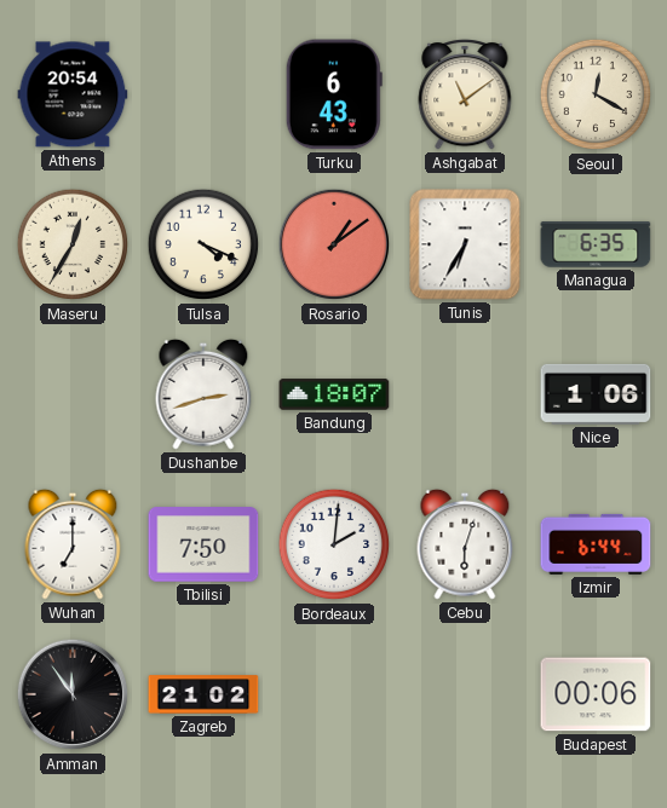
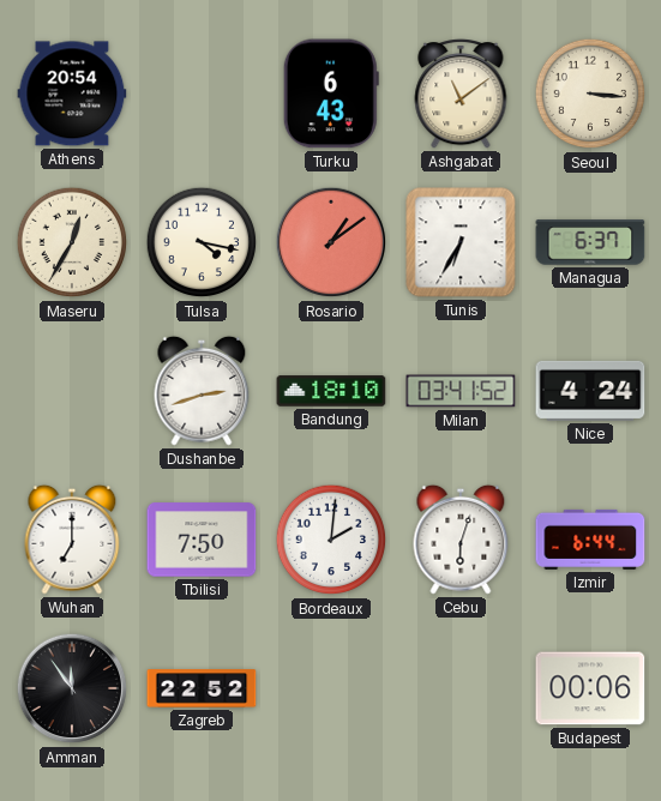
Seoul: 12:20 -> 3:16 (590, 94)
Tulsa: 4:19 -> 4:17 (202, 242)
Managua: 6:35 -> 6:37 (590, 242)
Bandung: 18:07 -> 18:10 (331, 391)
Milan: none -> 03:41 (461, 391)
Nice: 1:06 -> 4:24 (590, 391)
Zagreb: 21:02 -> 22:52 (202, 688)
